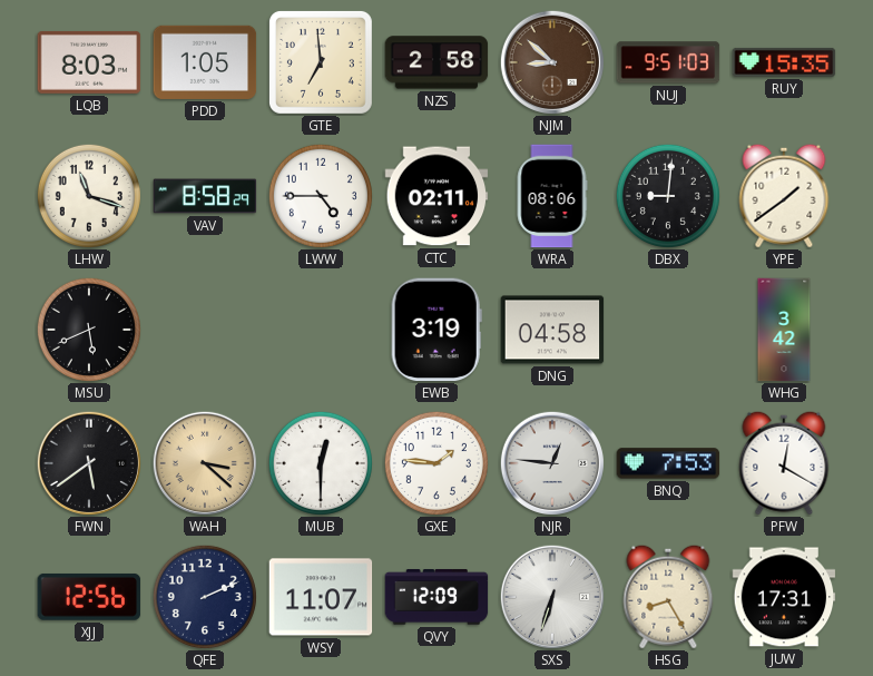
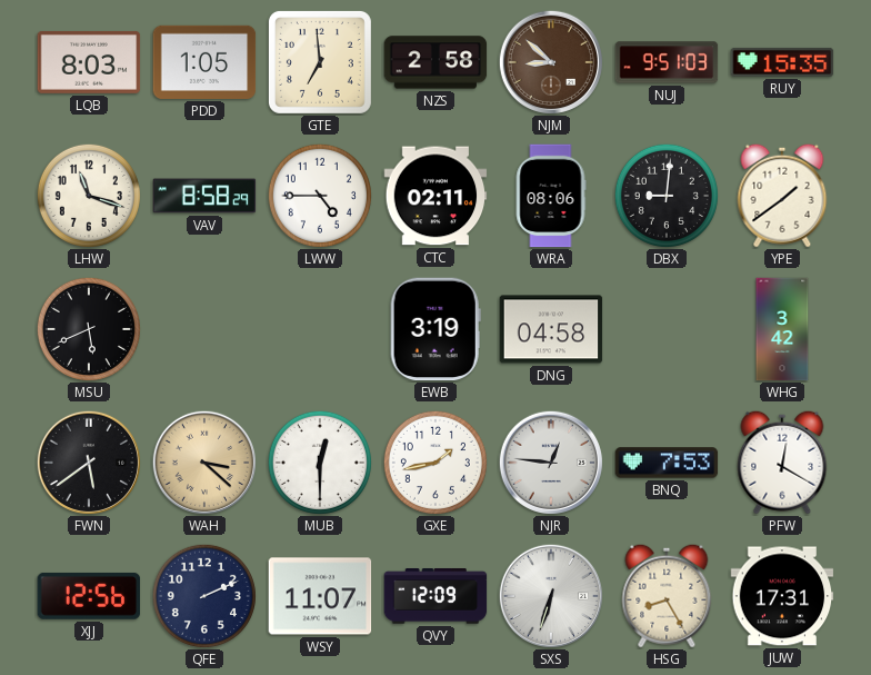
GXE: 1:46 -> 1:43 (436, 463)
